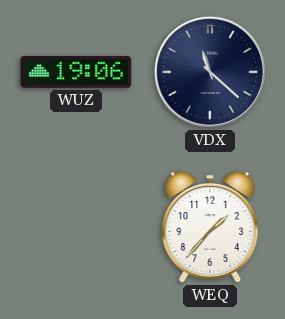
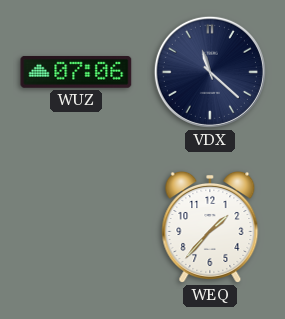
WUZ: 19:06 -> 07:06 (76, 73)
